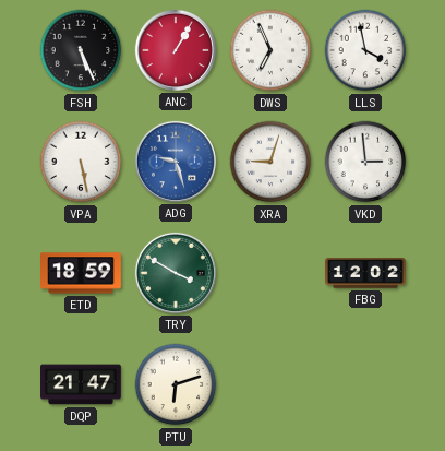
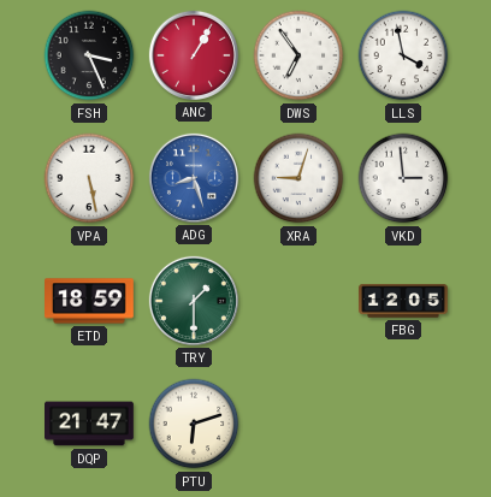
FSH: 5:26 -> 3:26 (89, 55)
DWS: 6:56 -> 6:54 (298, 55)
ADG: 9:27 -> 8:27 (194, 178)
TRY: 3:50 -> 1:30 (194, 301)
FBG: 12:02 -> 12:05 (404, 301)
